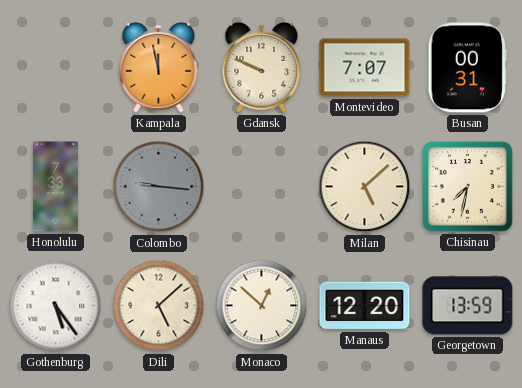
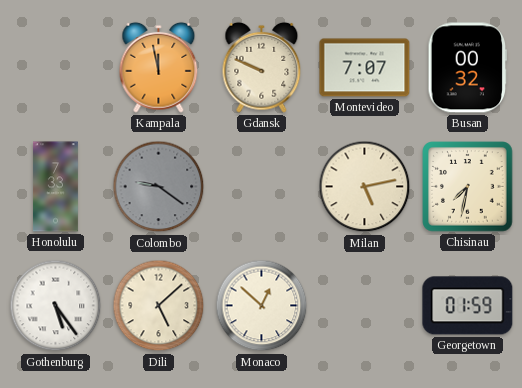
Busan: 00:31 -> 00:32 (467, 68)
Colombo: 9:16 -> 9:21 (159, 187)
Milan: 5:08 -> 5:13 (365, 187)
Manaus: 12:20 -> none (365, 306)
Georgetown: 13:59 -> 01:59 (468, 306)
